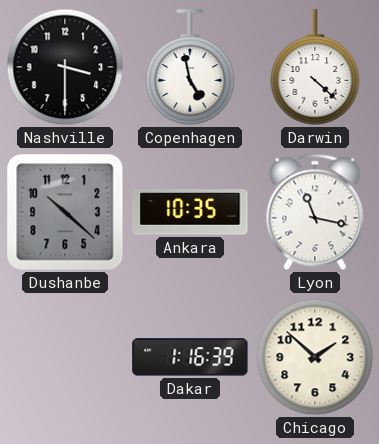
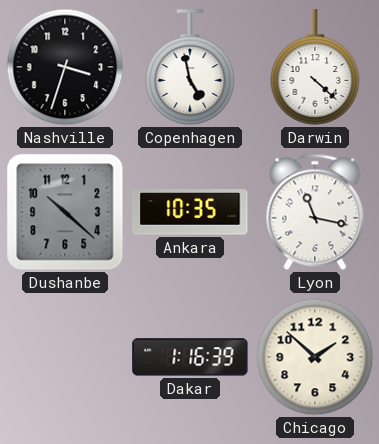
Nashville: 3:30 -> 3:33 (65, 67)
